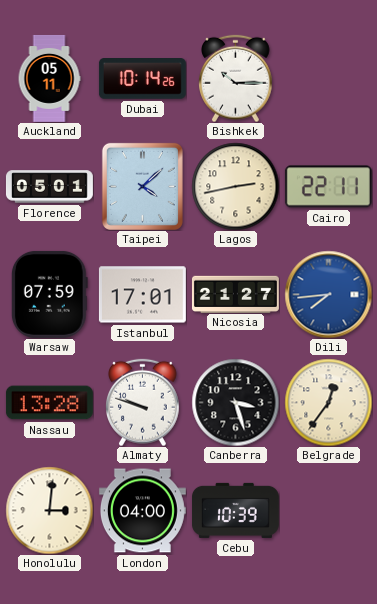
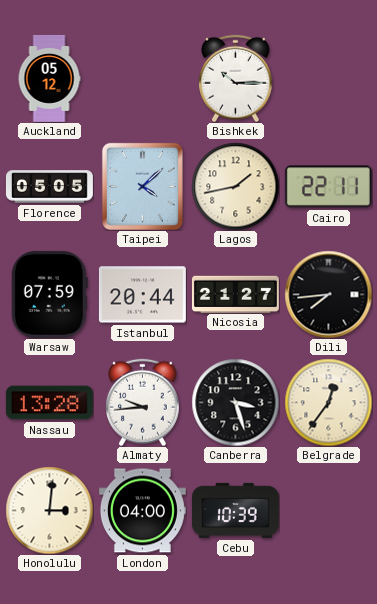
Auckland: 05:11 -> 05:12 (49, 78)
Dubai: 10:14 -> none (142, 79)
Florence: 05:01 -> 05:05 (49, 187)
Lagos: 2:43 -> 1:43 (235, 186)
Istanbul: 17:01 -> 20:44 (142, 295)
Dili dial: blue -> black (328, 294)
Almaty: 9:48 -> 9:44 (143, 402)
